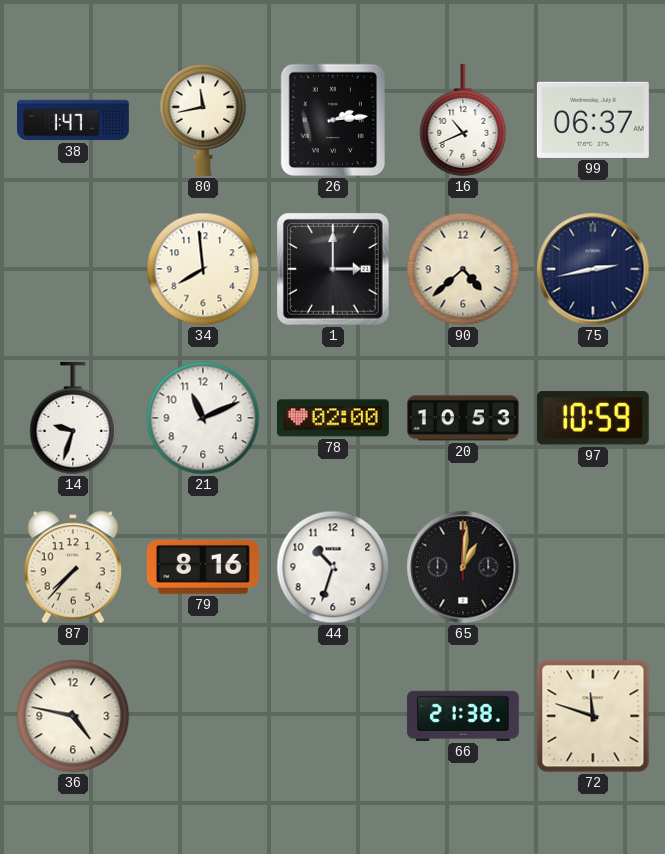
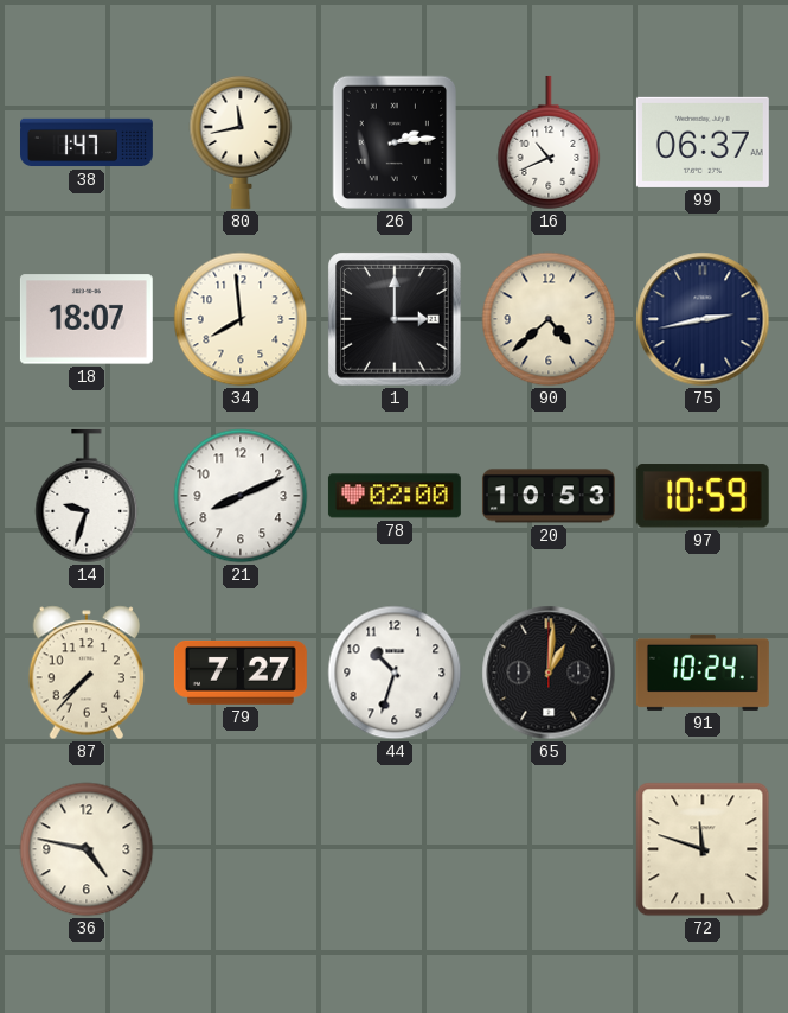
18: none -> 18:07 (87, 319)
21: 11:11 -> 8:11 (241, 496)
79: 8:16 -> 7:27 (241, 673)
91: none -> 10:24 (703, 673)
66: 21:38 -> none (463, 716)
